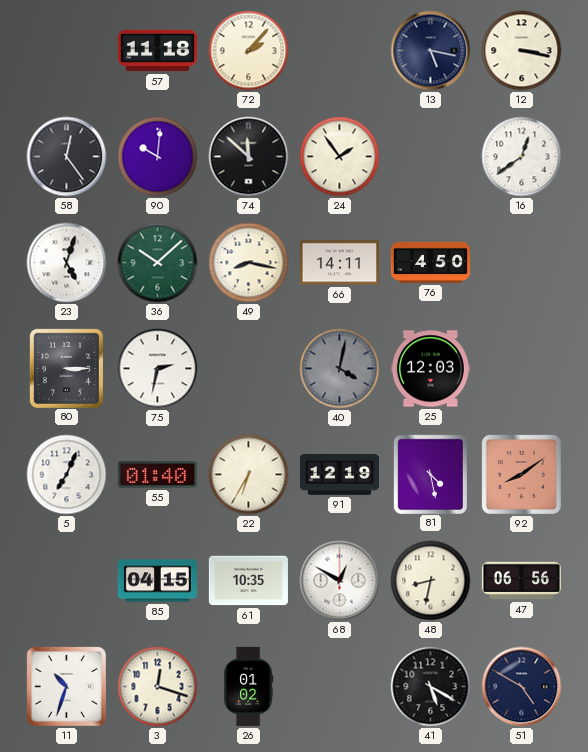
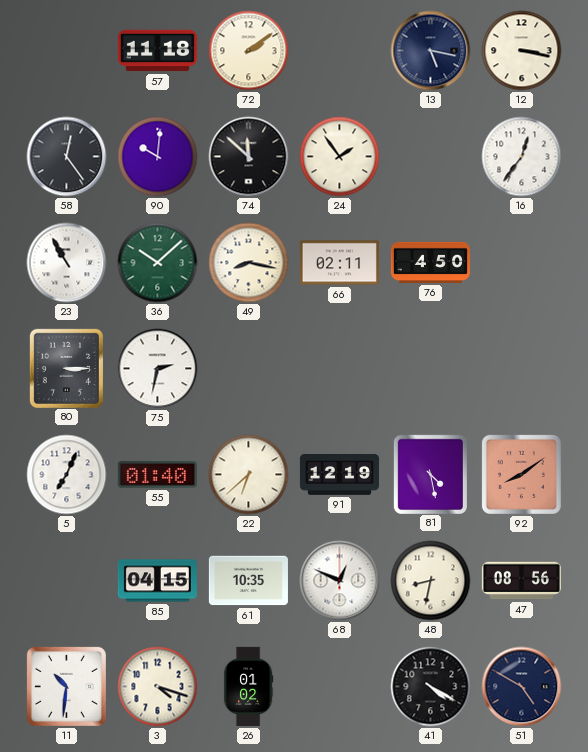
72: 2:07 -> 2:09 (249, 51)
16: 12:39 -> 12:36 (522, 157)
23: 5:03 -> 10:55 (67, 263)
66: 14:11 -> 02:11 (339, 263)
40: 4:02 -> none (340, 369)
25: 12:03 -> none (430, 369)
22: 6:35 -> 6:38 (249, 475)
68: 12:50 -> 12:49 (340, 581)
47: 06:56 -> 08:56 (521, 581)
11: 10:33 -> 10:31 (66, 686)
3: 12:18 -> 4:18 (158, 687)
41: 5:20 -> 4:20 (431, 687)
